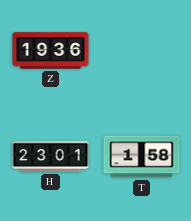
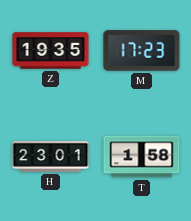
Z: 19:36 -> 19:35 (51, 51)
M: none -> 17:23 (142, 51)
